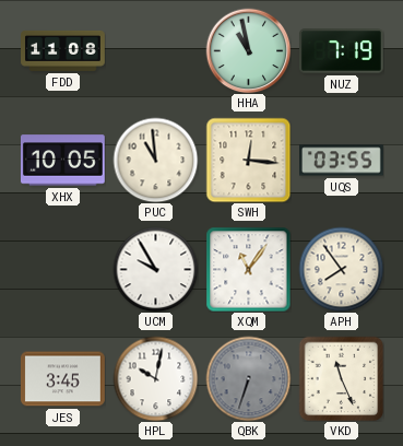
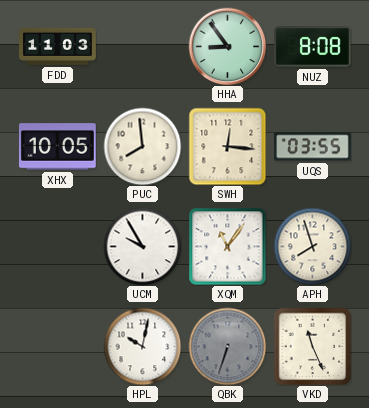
FDD: 11:08 -> 11:03 (58, 46)
HHA: 10:58 -> 8:54 (227, 46)
NUZ: 7:19 -> 8:08 (313, 47)
PUC: 10:59 -> 7:59 (142, 146)
APH: 7:54 -> 7:57 (312, 246)
JES: 3:45 -> none (63, 379)
